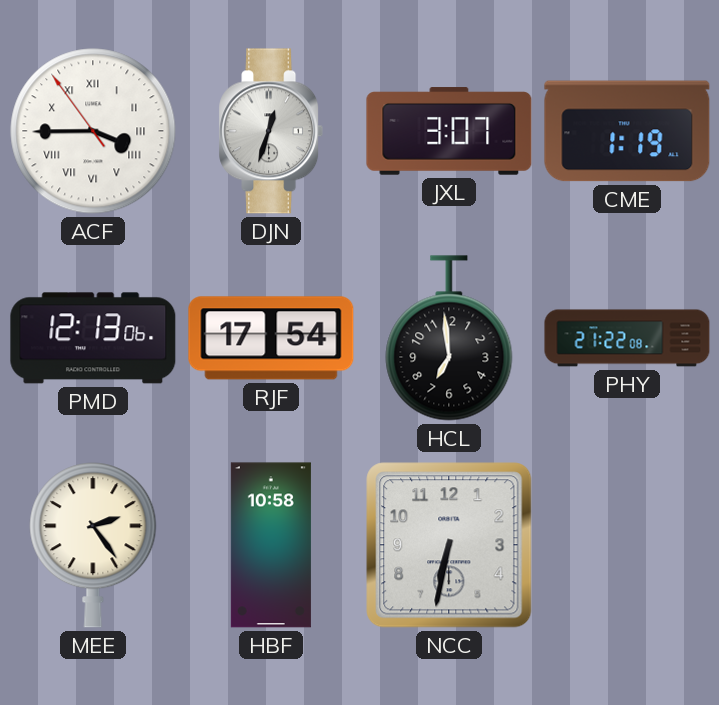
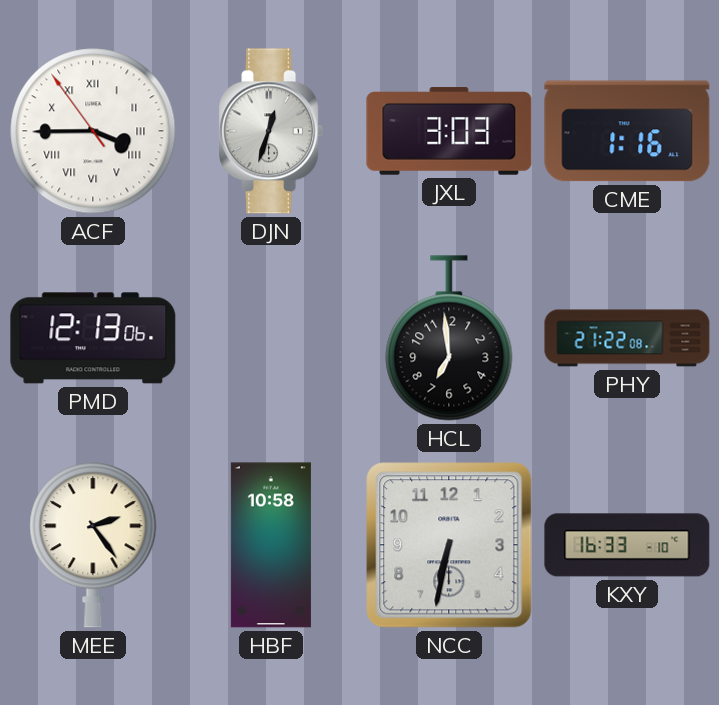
JXL: 3:07 -> 3:03 (449, 131)
CME: 1:19 -> 1:16 (627, 131)
RJF: 17:54 -> none (271, 338)
KXY: none -> 16:33 (627, 545)
